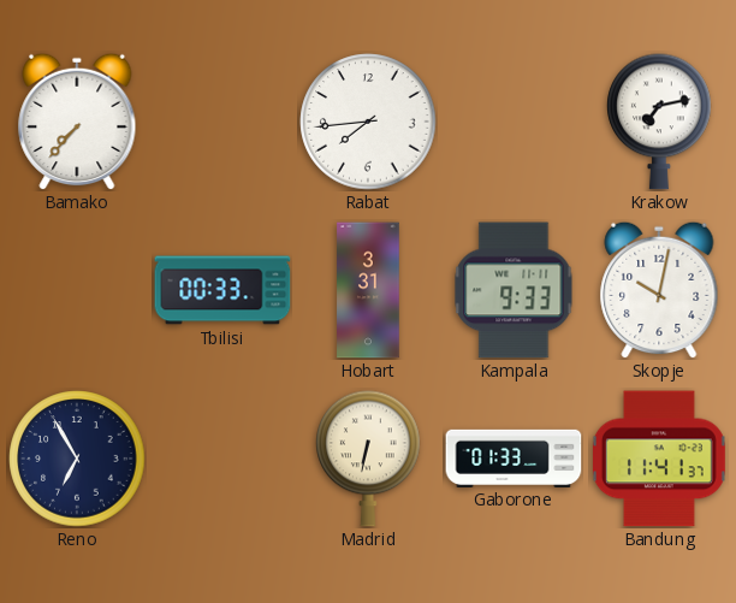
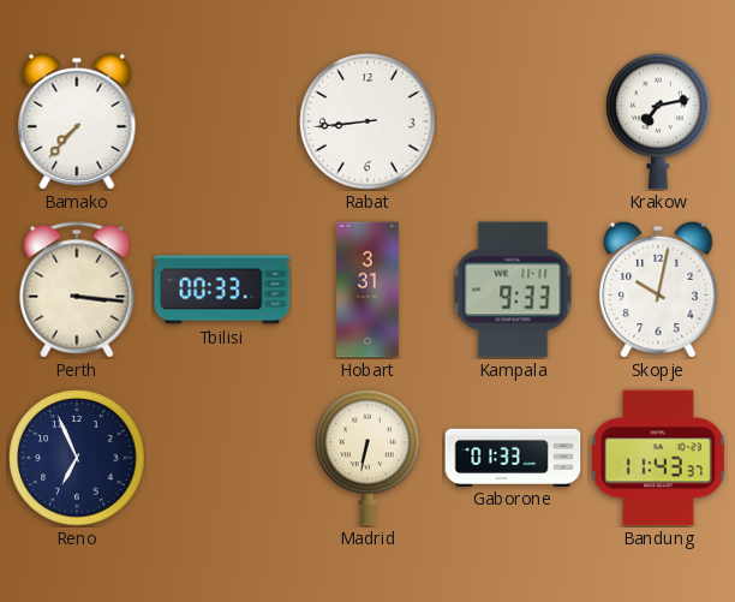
Rabat: 7:44 -> 8:44 (367, 121)
Perth: none -> 3:16 (77, 290)
Reno: 6:55 -> 6:56 (77, 458)
Bandung: 11:41 -> 11:43 (658, 458)
